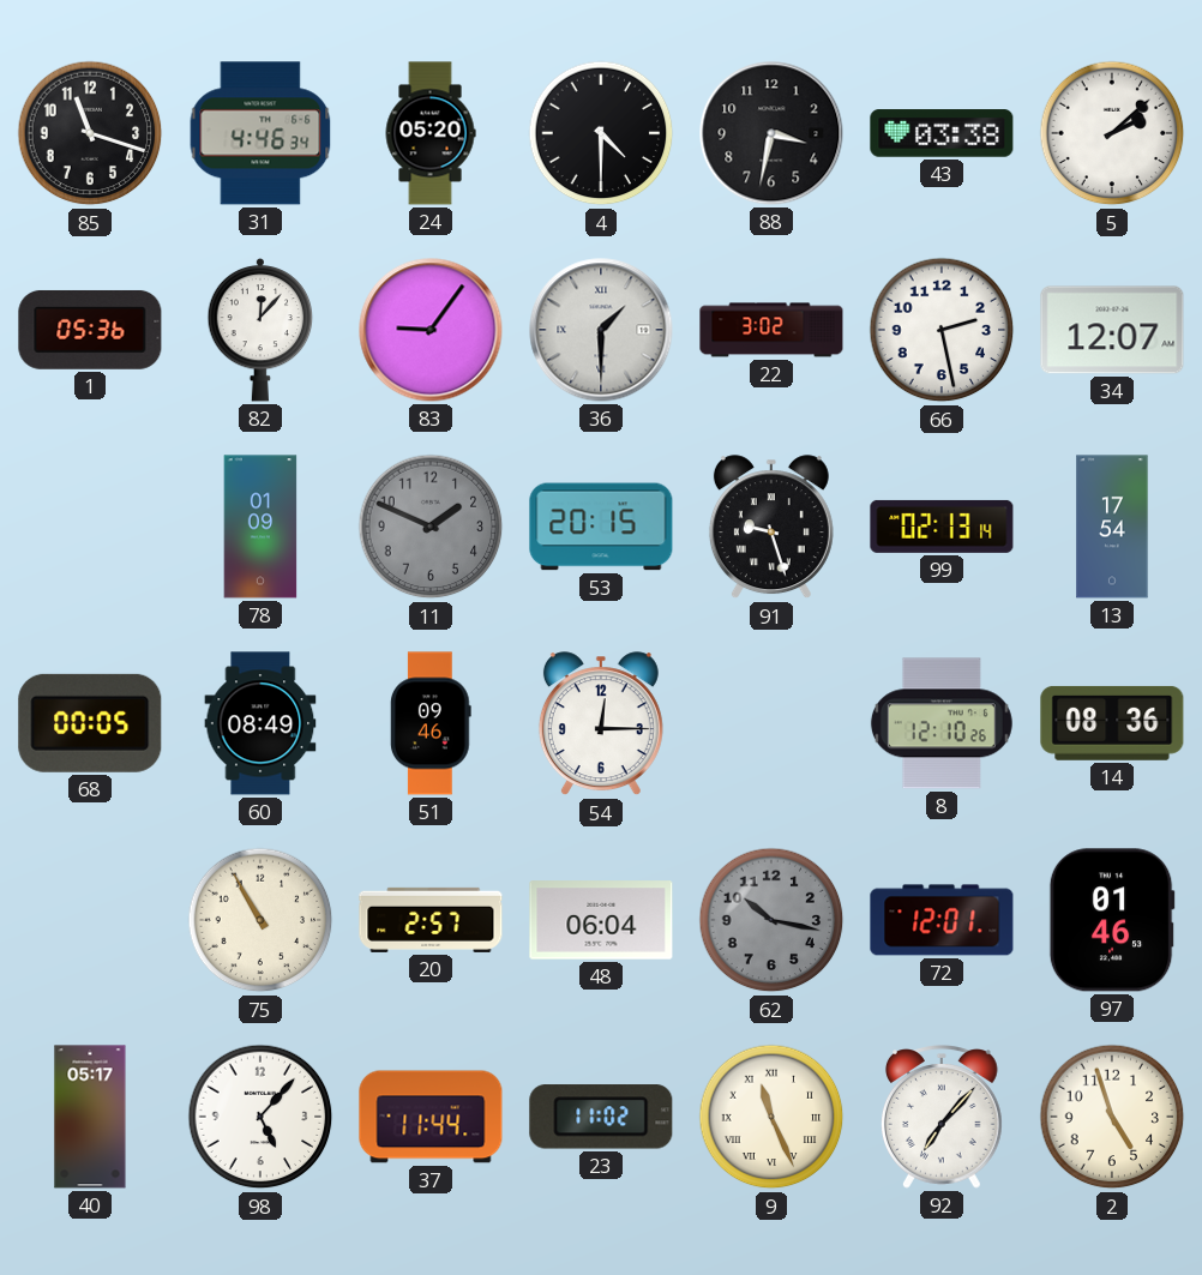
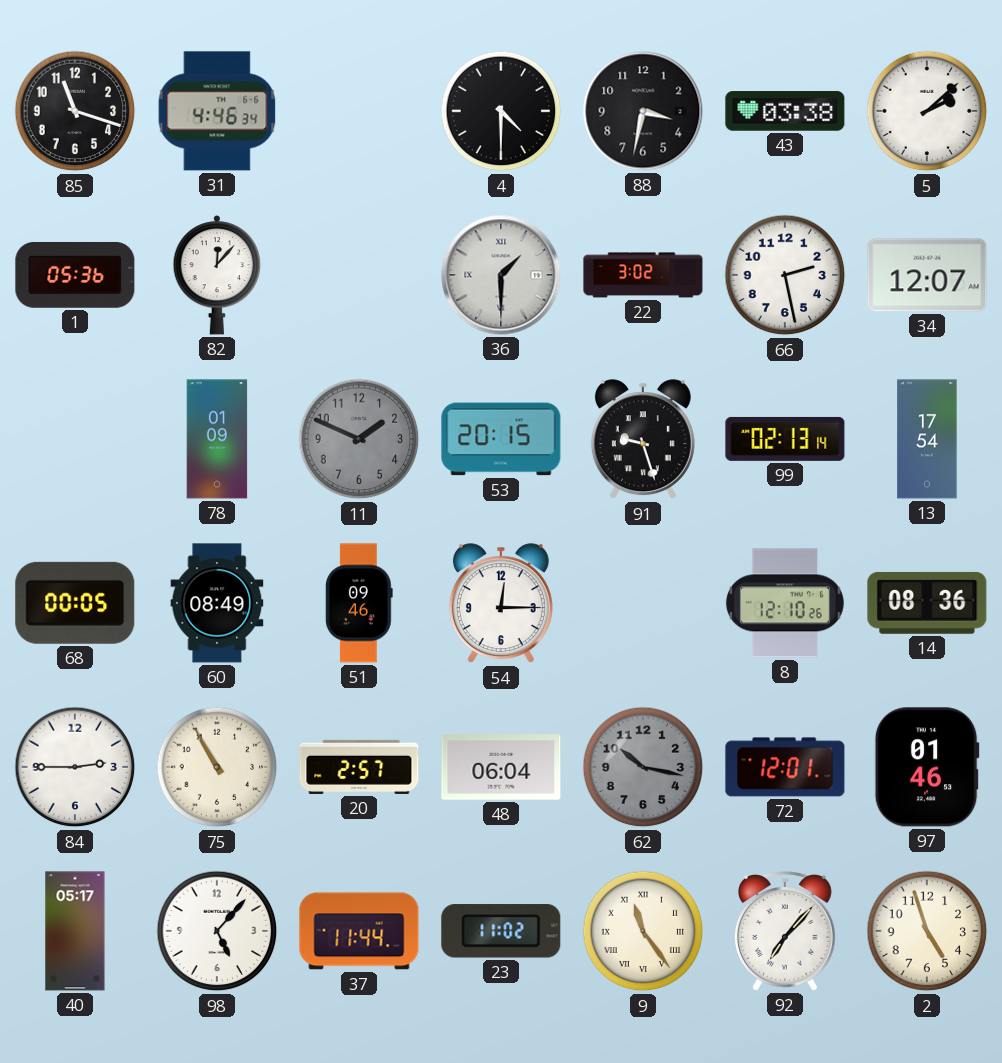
24: 05:20 -> none (431, 133)
83: 9:06 -> none (431, 330)
84: none -> 2:45 (75, 767)
9: 11:26 -> 11:24 (643, 931)
